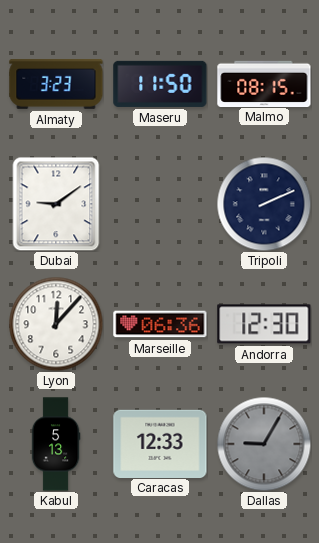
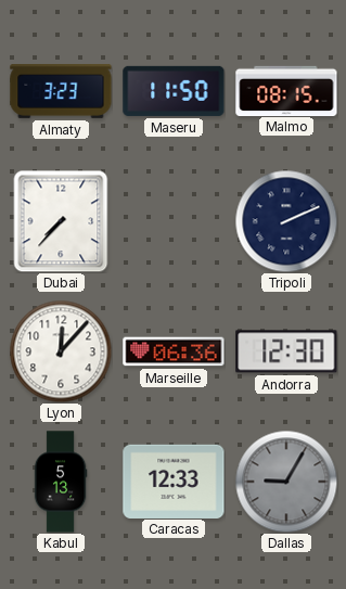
Dubai: 9:09 -> 7:37 (61, 221)
